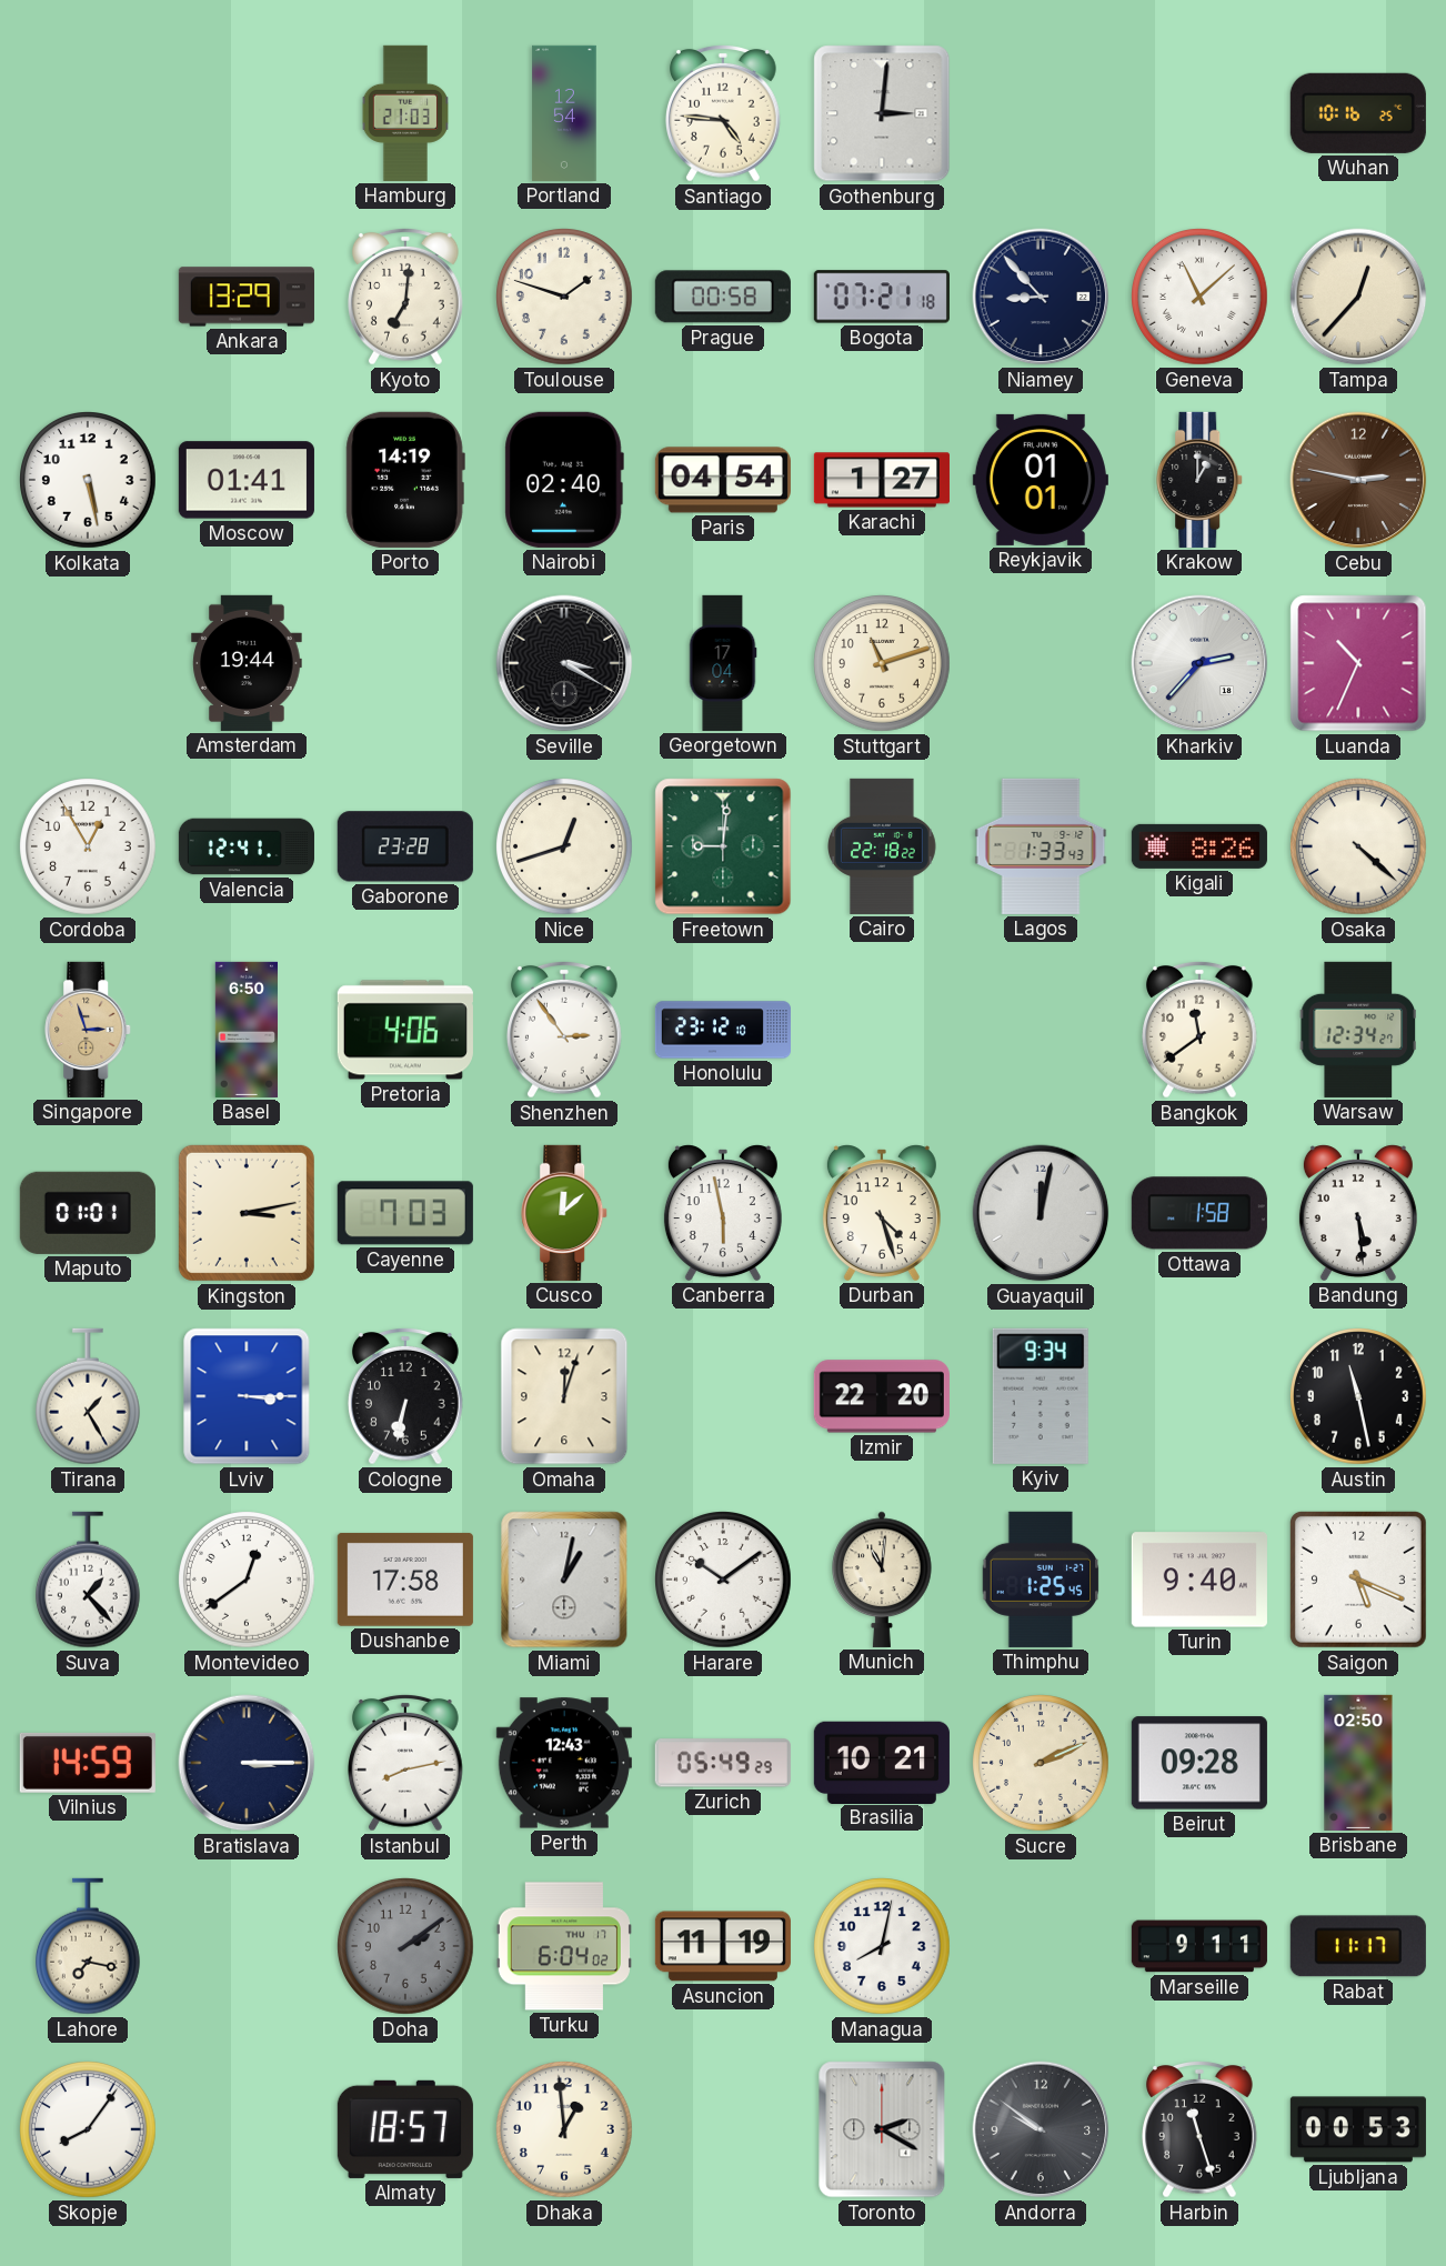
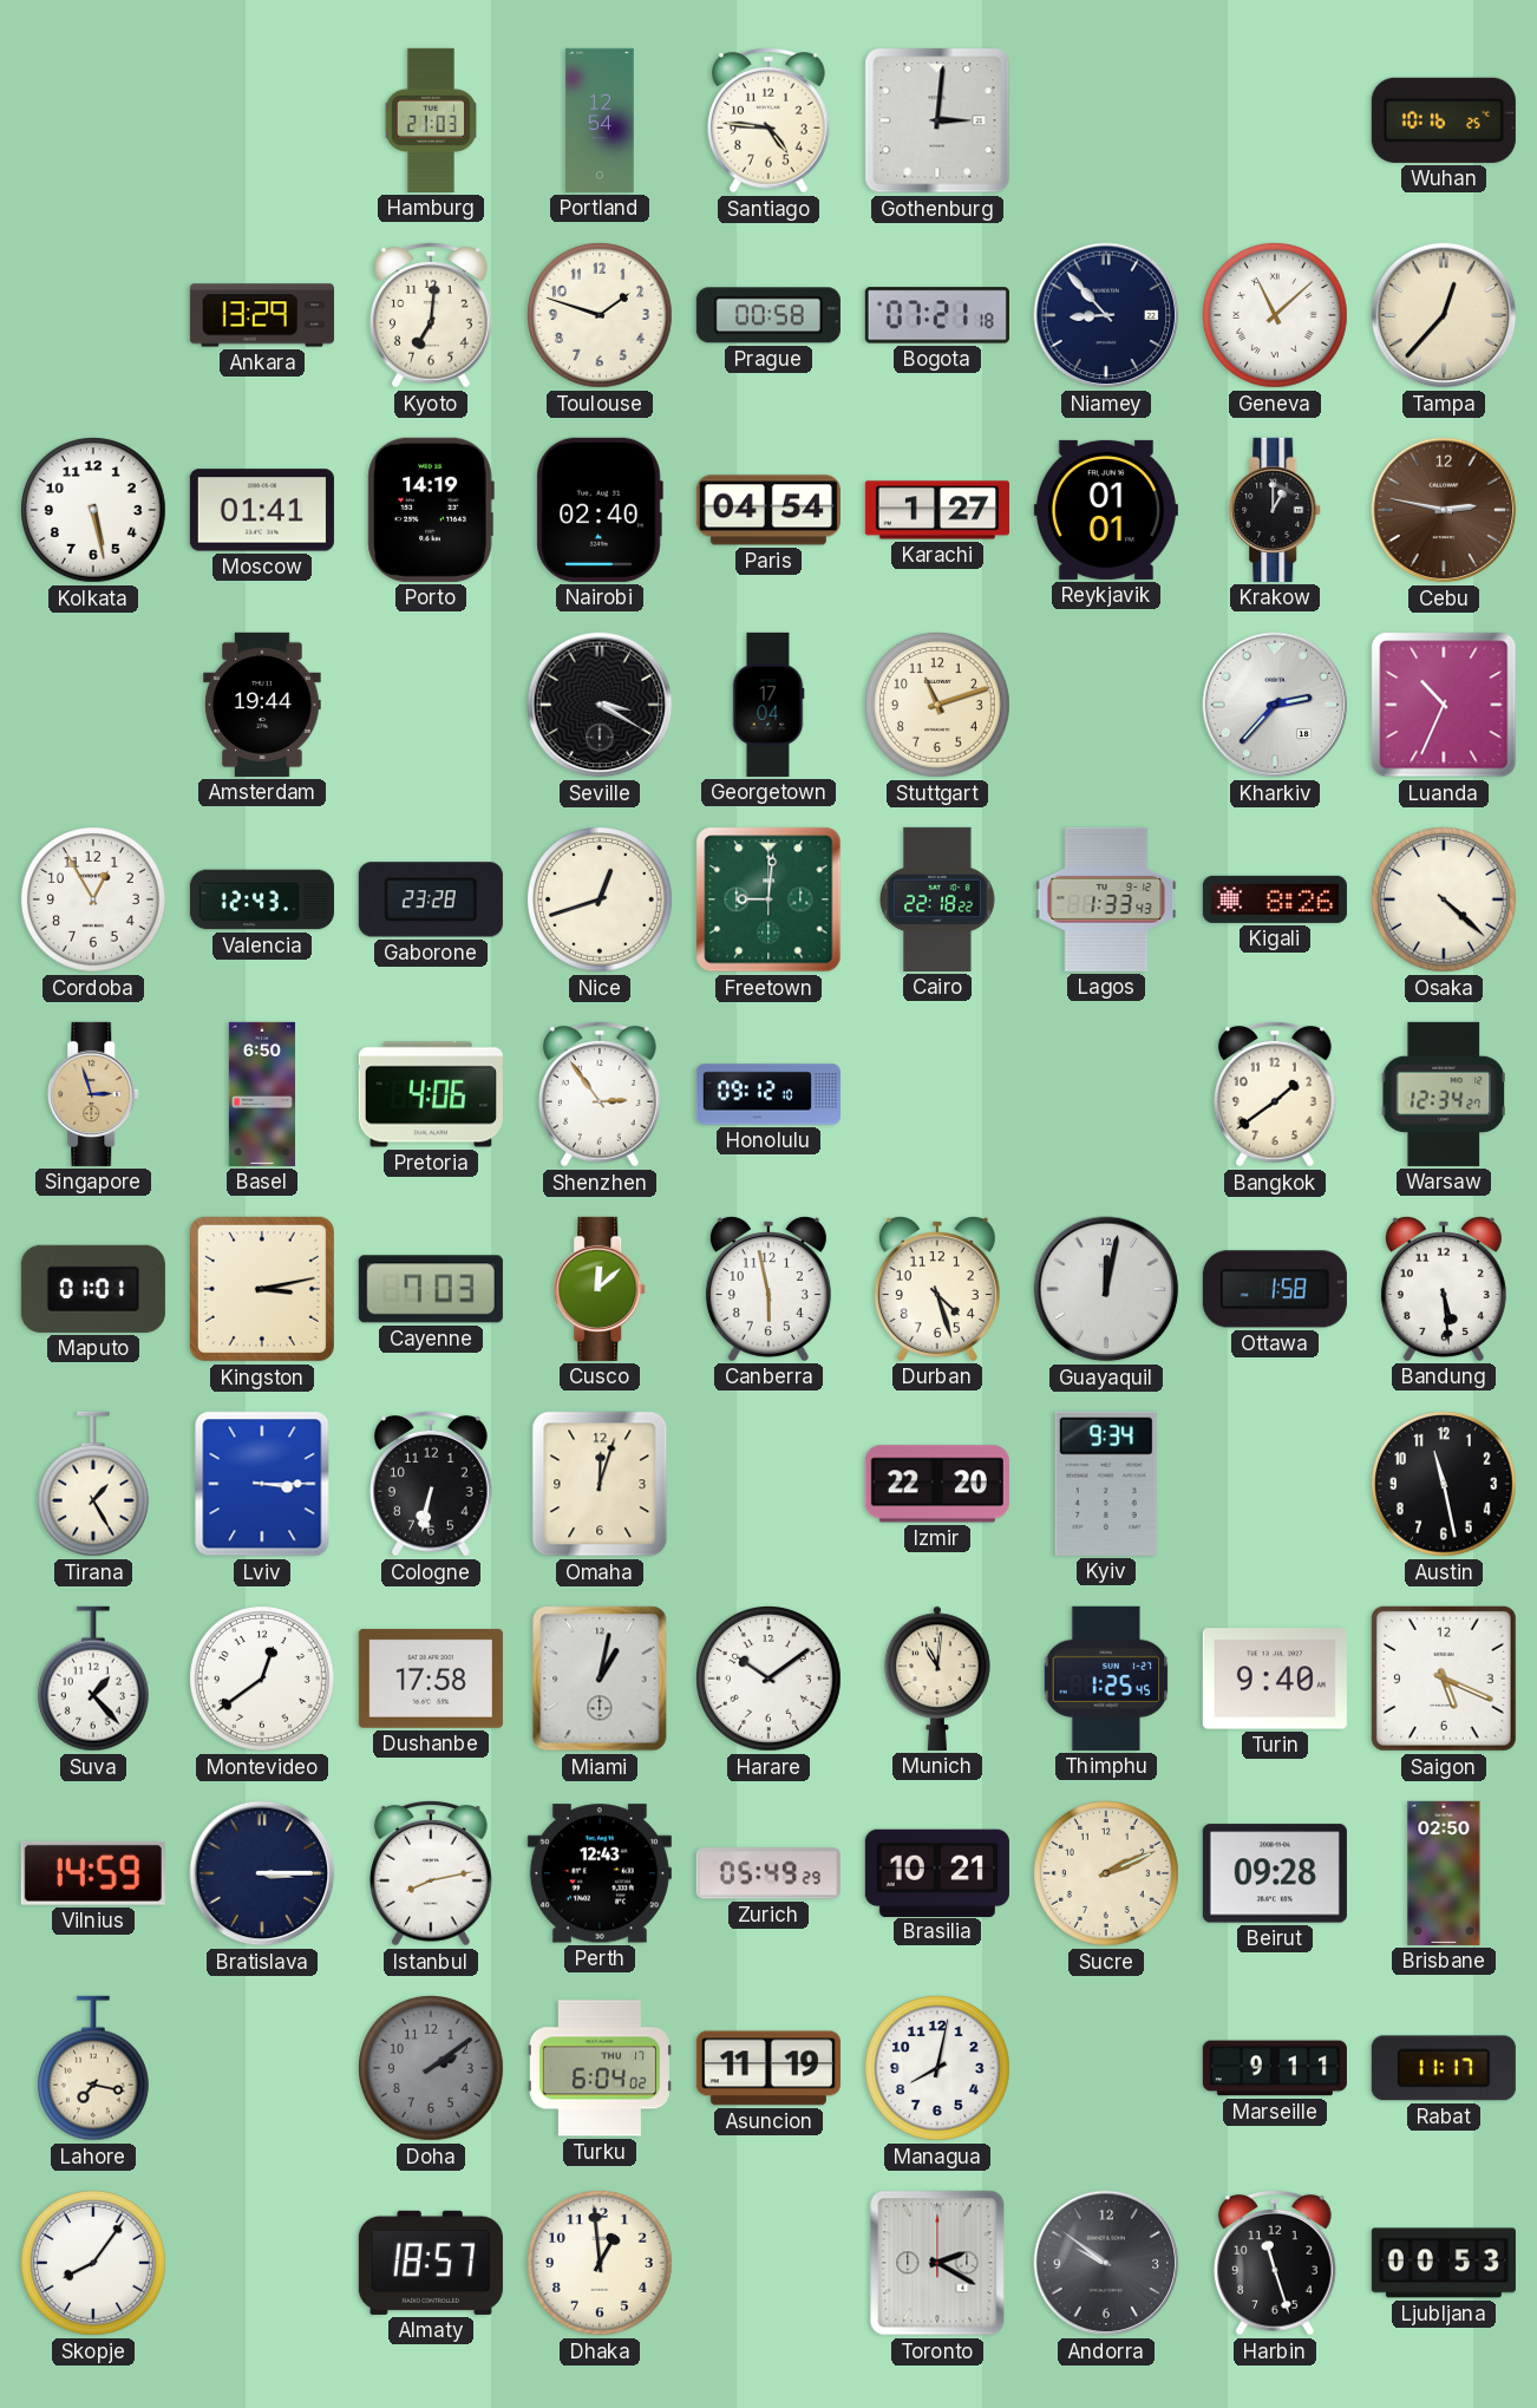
Valencia: 12:41 -> 12:43 (262, 899)
Honolulu: 23:12 -> 09:12 (767, 1094)
Bangkok: 11:39 -> 1:39 (1276, 1094)
